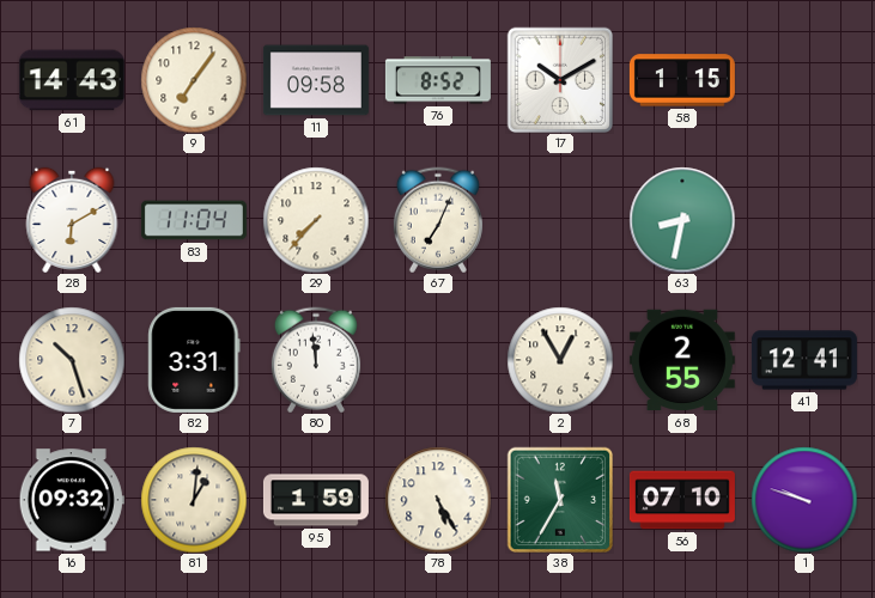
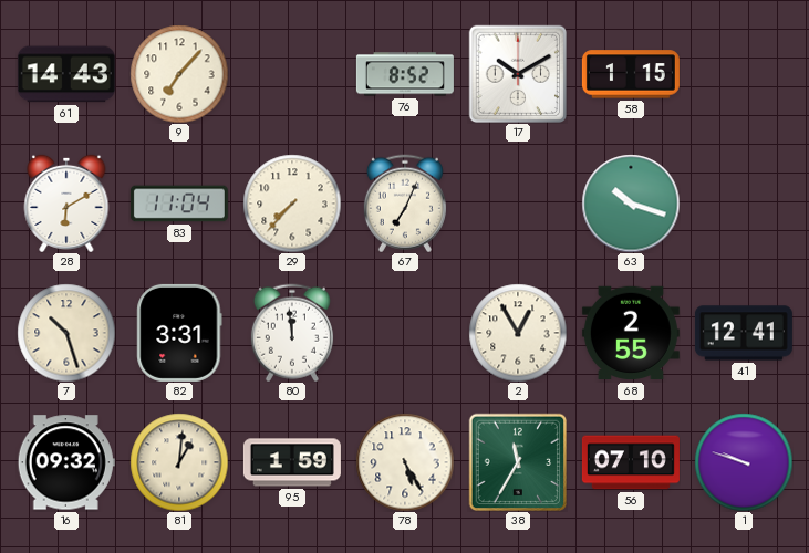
9: 7:06 -> 7:07 (179, 74)
11: 09:58 -> none (316, 80)
63: 8:32 -> 10:18 (631, 204)
